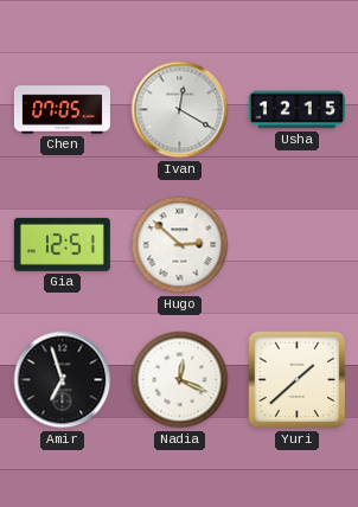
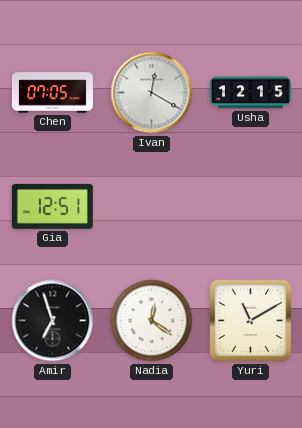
Hugo: 2:52 -> none (180, 245)
Nadia: 12:19 -> 12:21 (152, 321)
Yuri: 1:38 -> 11:10 (251, 321)
